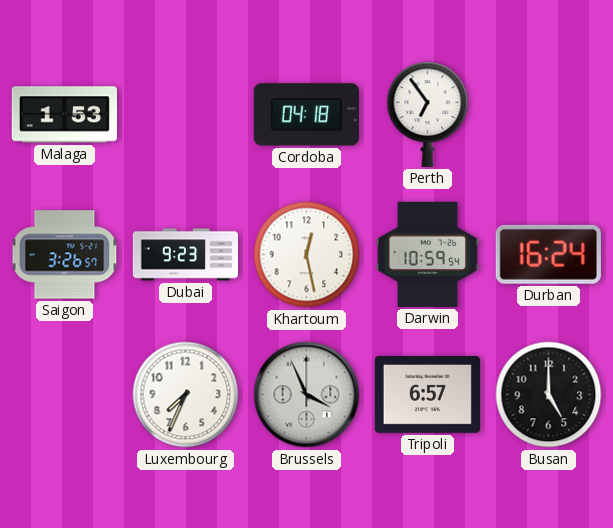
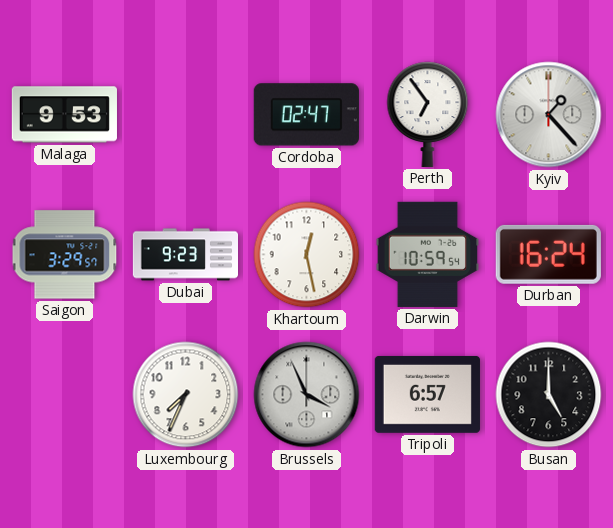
Malaga: 1:53 -> 9:53 (64, 115)
Cordoba: 04:18 -> 02:47 (306, 115)
Kyiv: none -> 1:23 (549, 115)
Saigon: 3:26 -> 3:29 (65, 255)
